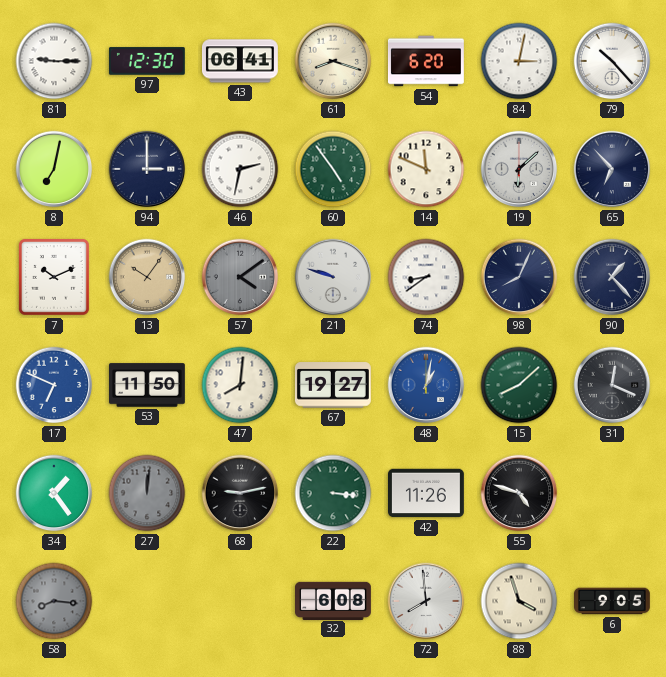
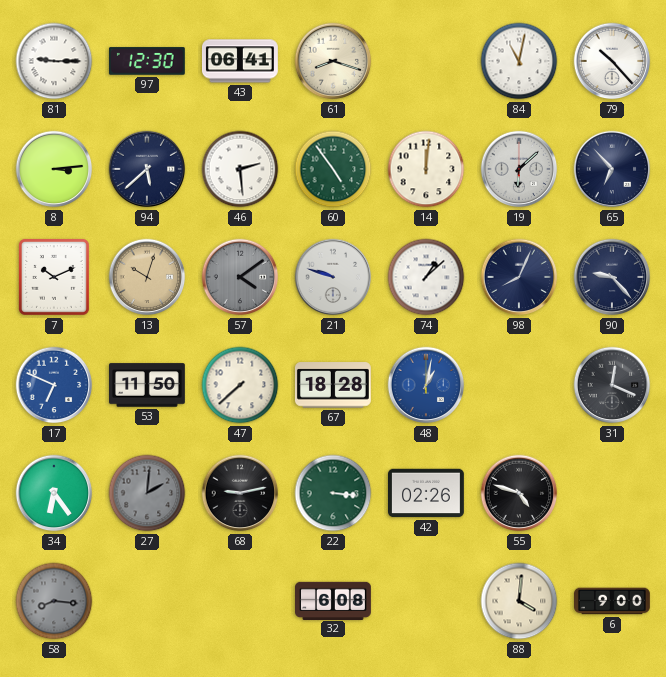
54: 6:20 -> none (426, 61)
84: 3:02 -> 11:02 (519, 61)
8: 7:02 -> 3:14 (54, 169)
94: 3:00 -> 5:38 (147, 169)
46: 2:32 -> 2:29 (240, 169)
14: 11:49 -> 12:01 (426, 169)
13: 10:06 -> 10:03 (147, 277)
74: 8:39 -> 1:08 (426, 277)
90: 1:23 -> 9:23 (612, 277)
47: 8:01 -> 7:38 (240, 385)
67: 19:27 -> 18:28 (333, 385)
15: 8:08 -> none (519, 385)
34: 1:24 -> 6:24 (54, 493)
27: 12:01 -> 2:01 (147, 493)
42: 11:26 -> 02:26 (427, 493)
72: 7:59 -> none (426, 601)
88: 3:57 -> 4:01 (519, 601)
6: 9:05 -> 9:00 (613, 601)
